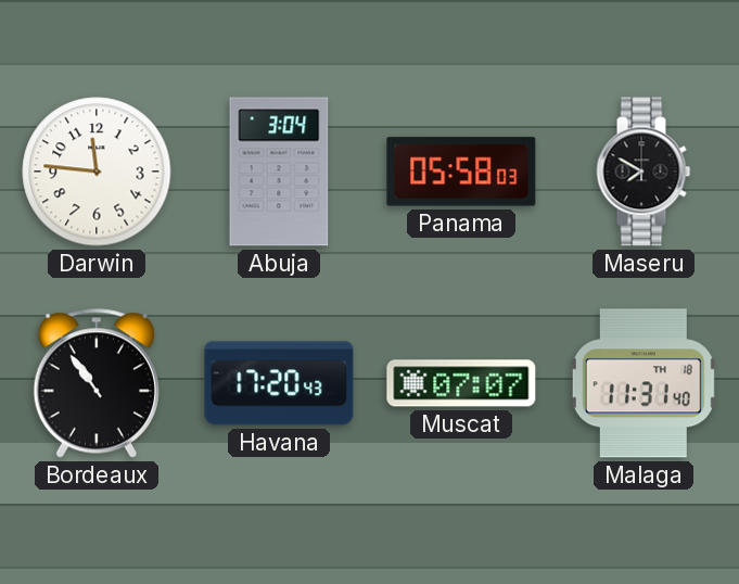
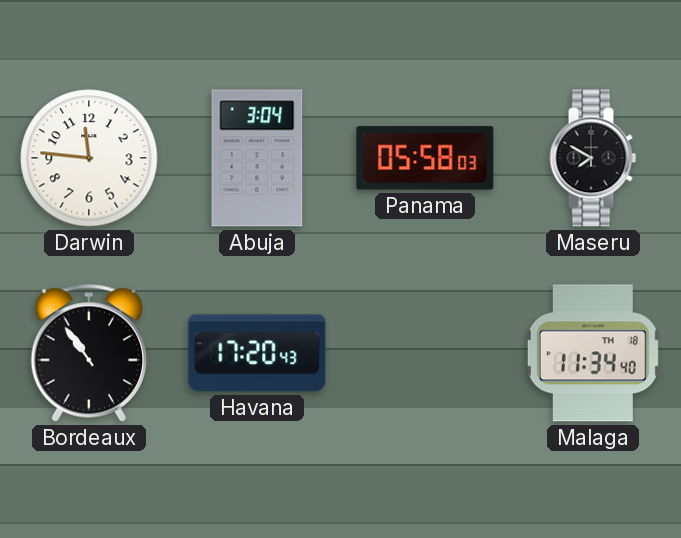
Muscat: 07:07 -> none (461, 383)
Malaga: 11:31 -> 11:34 (593, 353)
